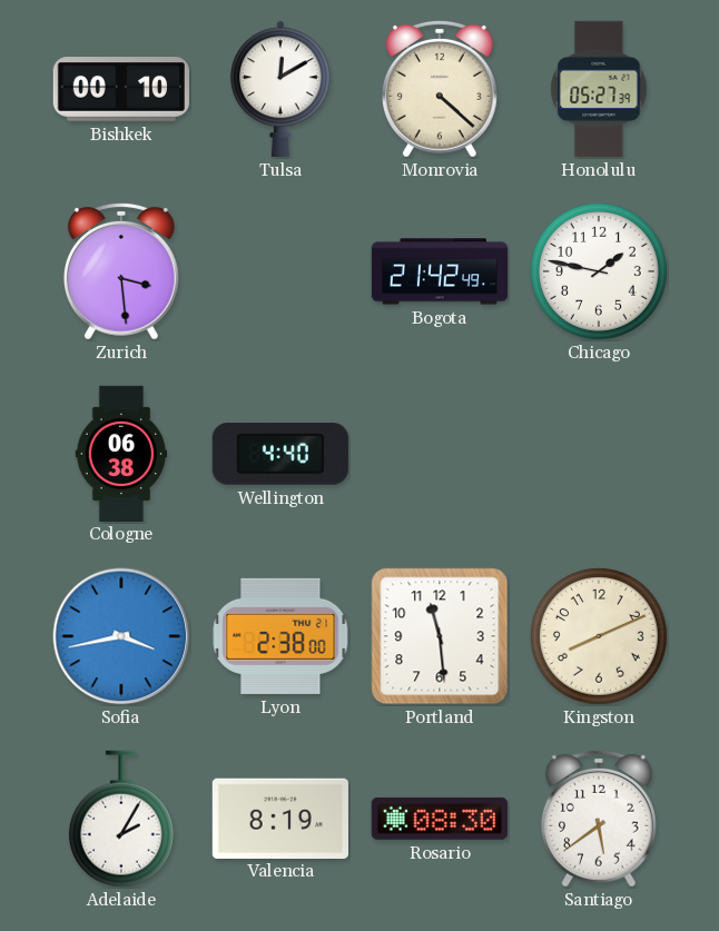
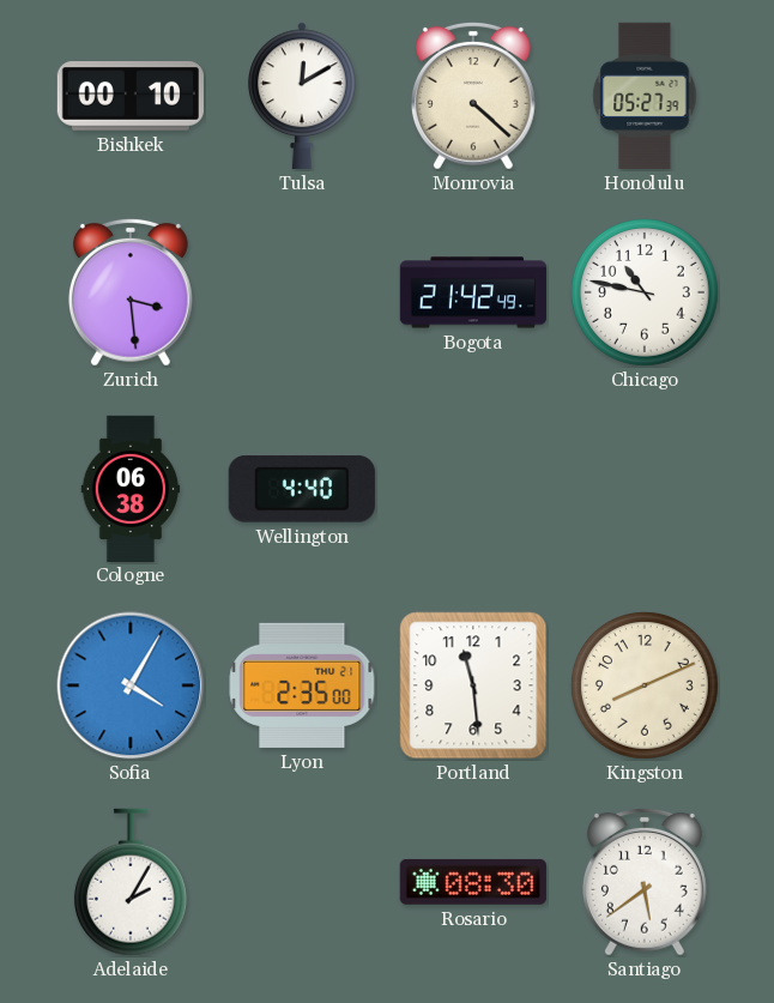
Chicago: 1:47 -> 10:47 (645, 292)
Sofia: 3:43 -> 4:05 (131, 685)
Lyon: 2:38 -> 2:35 (302, 685)
Valencia: 8:19 -> none (280, 818)
